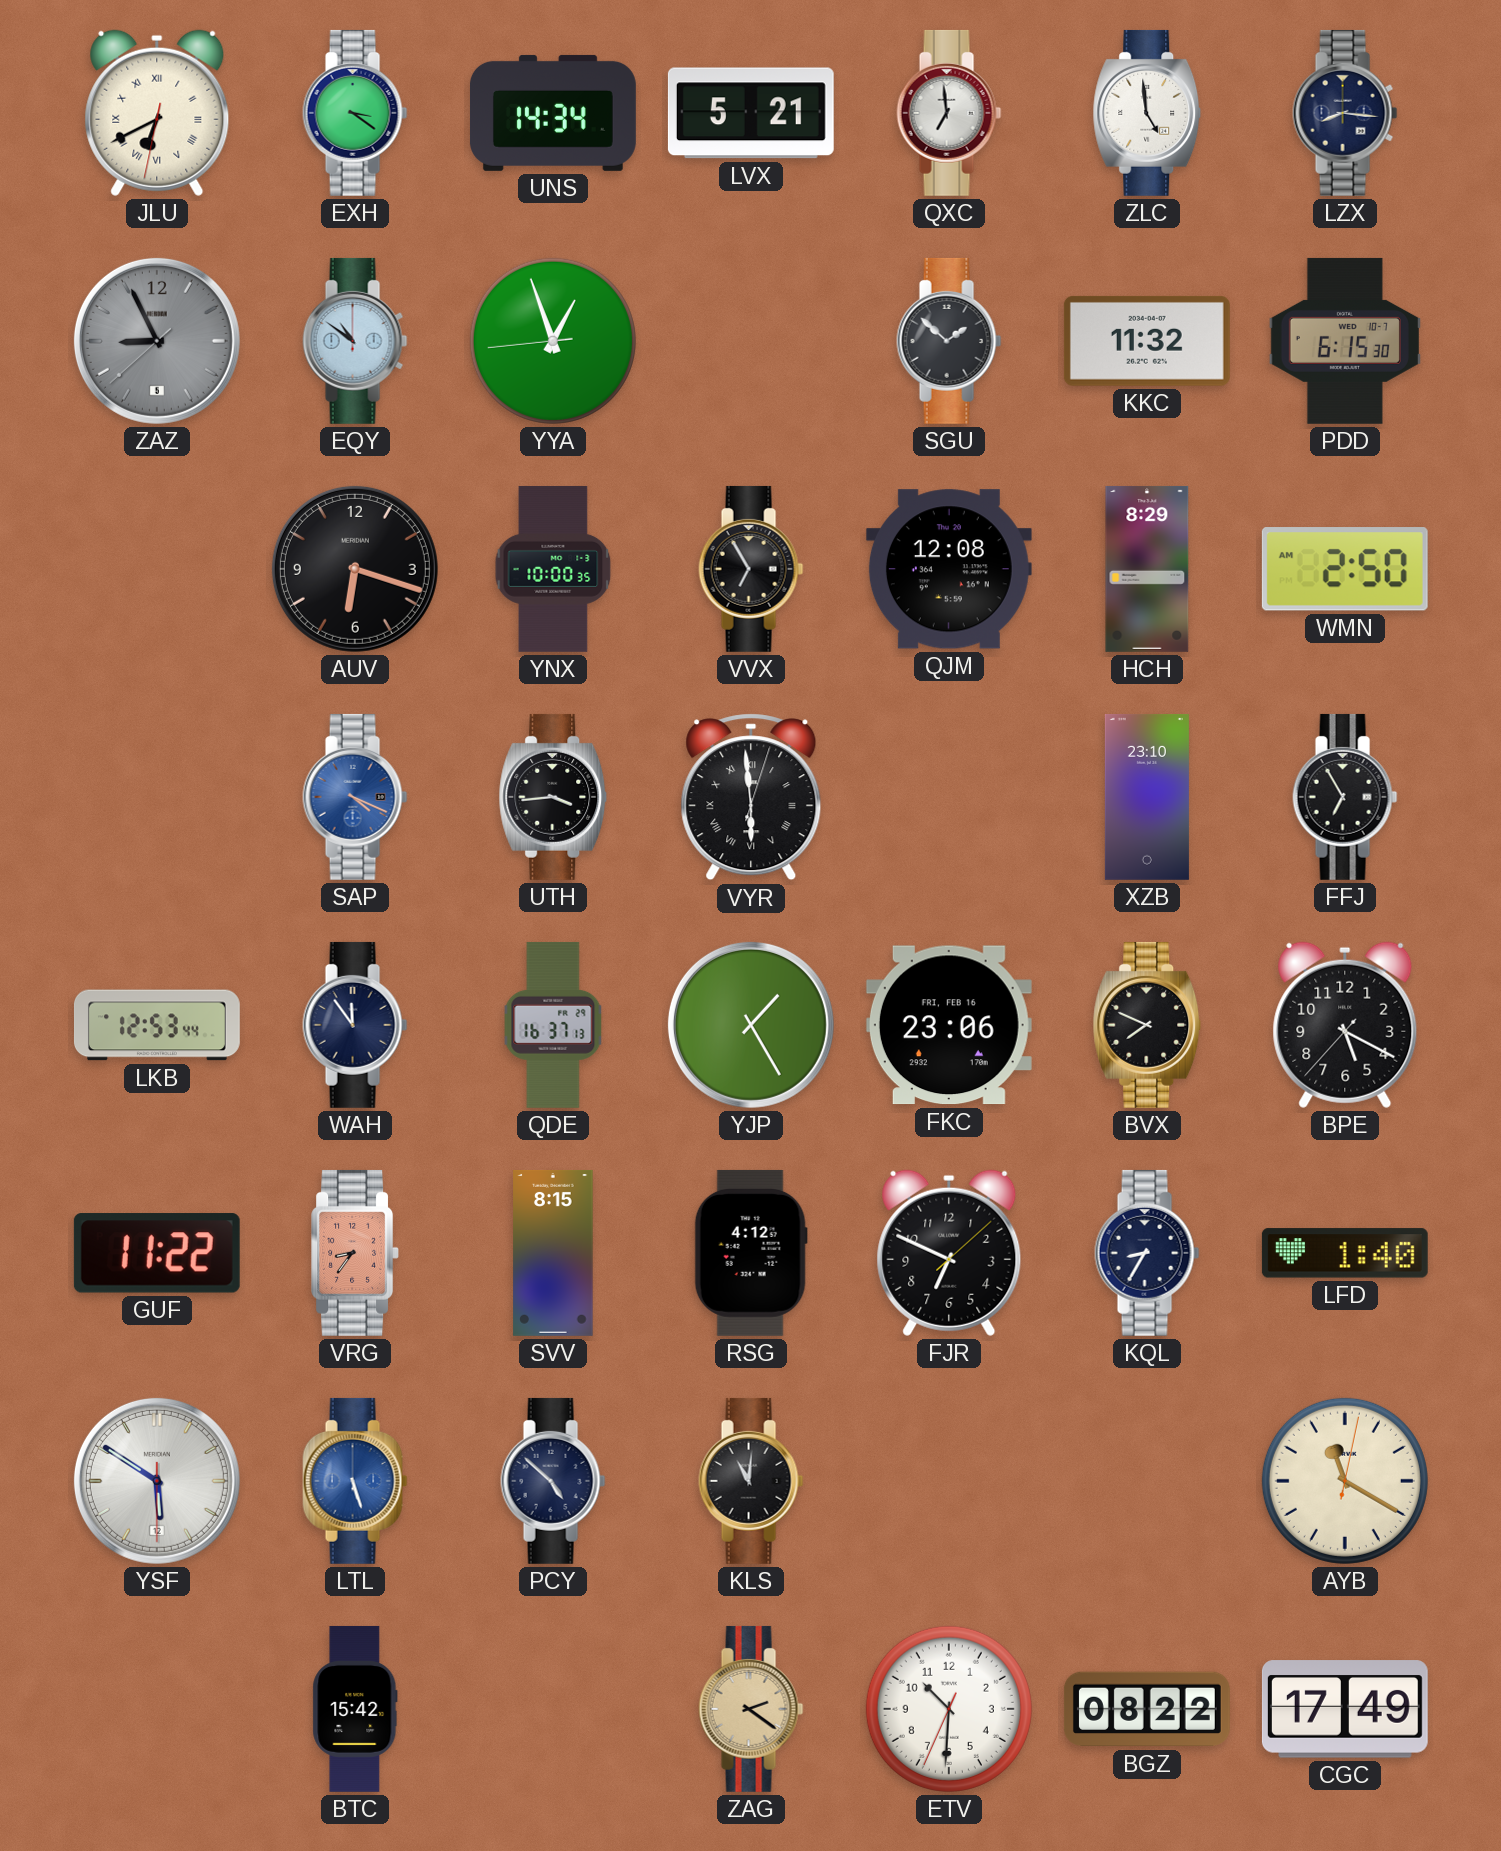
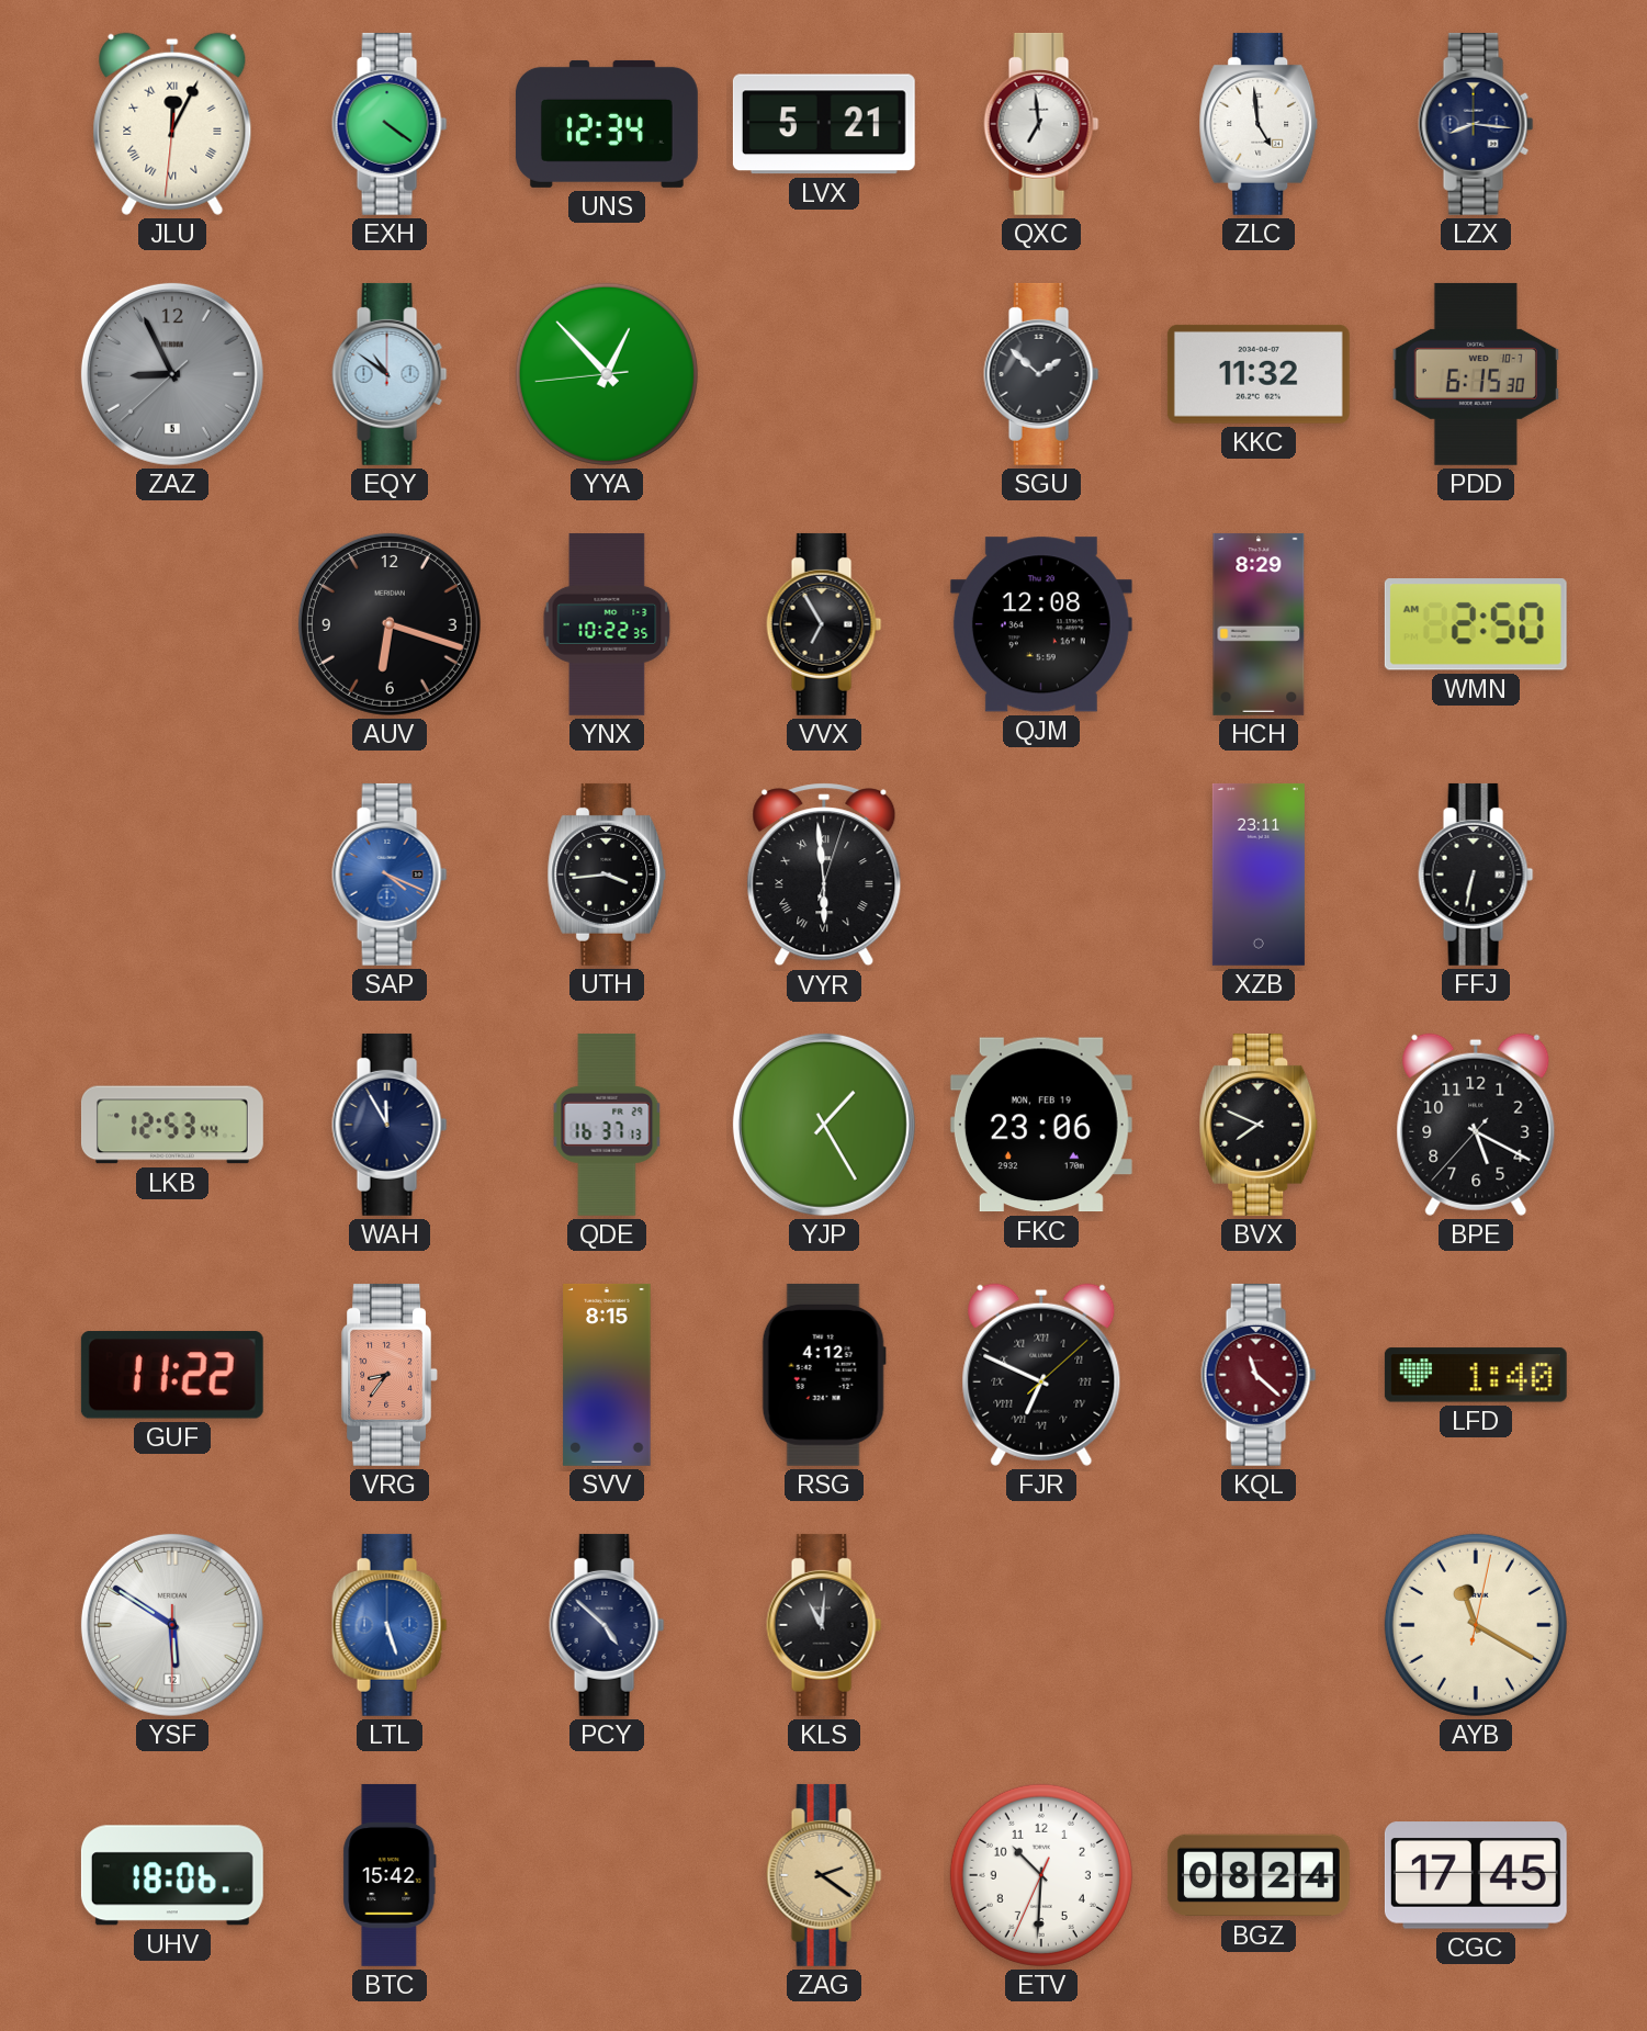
JLU: 6:40 -> 12:04 (172, 124)
EXH: 3:21 -> 4:21 (390, 124)
UNS: 14:34 -> 12:34 (607, 124)
YYA: 12:56 -> 12:52 (607, 374)
YNX: 10:00 -> 10:22 (607, 624)
XZB: 23:10 -> 23:11 (1259, 875)
FFJ: 6:55 -> 6:32 (1476, 875)
WAH: 11:54 -> 11:55 (390, 1125)
FKC date: FRI, FEB 16 -> MON, FEB 19 (1041, 1125)
FJR numerals: Arabic -> Roman (1041, 1375)
KQL: 8:35 -> 11:22 (1259, 1375)
KQL dial: navy -> burgundy (1259, 1375)
UHV: none -> 18:06 (172, 1875)
BGZ: 08:22 -> 08:24 (1259, 1875)
CGC: 17:49 -> 17:45 (1476, 1875)
